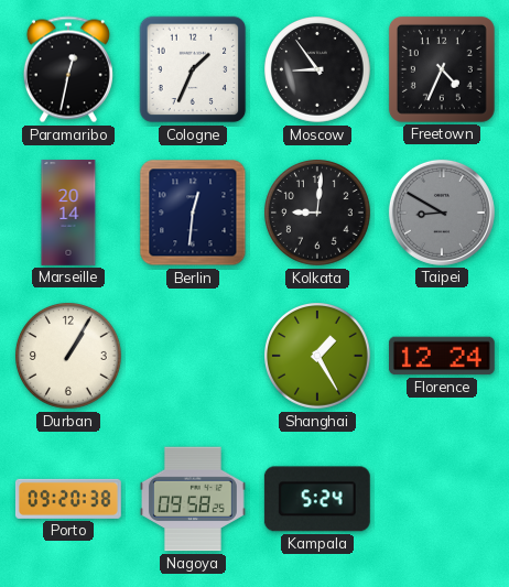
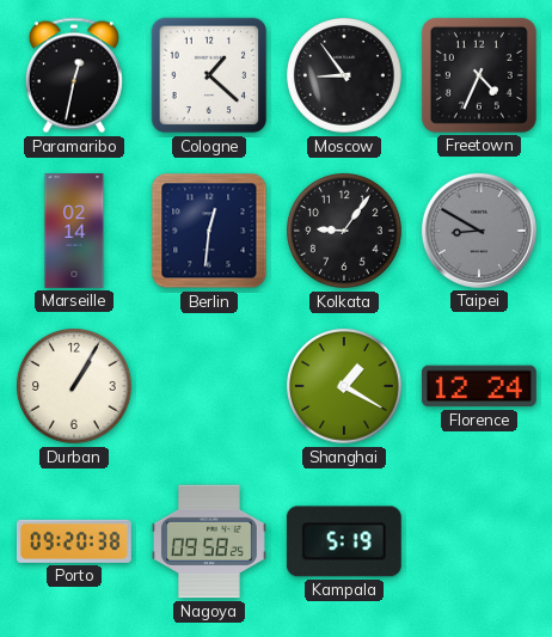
Cologne: 1:34 -> 1:22 (209, 75)
Marseille: 20:14 -> 02:14 (74, 232)
Kolkata: 9:01 -> 9:06 (345, 232)
Shanghai: 1:25 -> 1:20 (345, 387)
Kampala: 5:24 -> 5:19 (344, 541)
